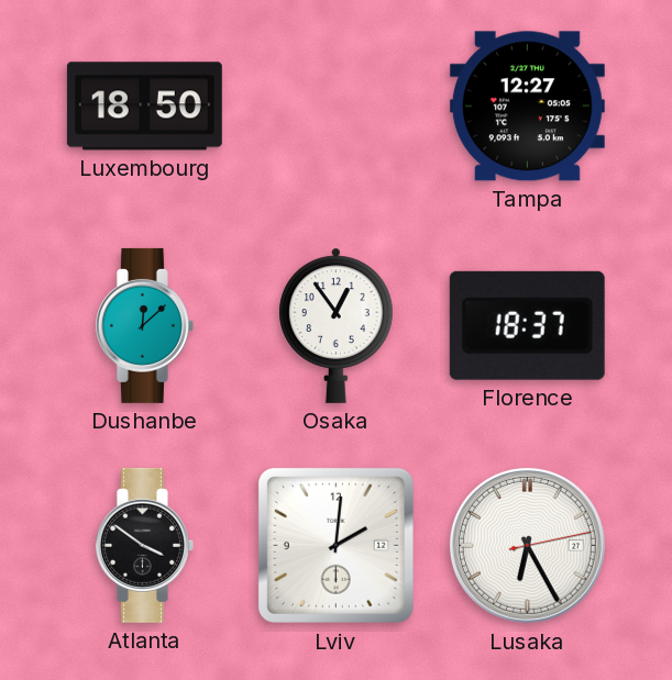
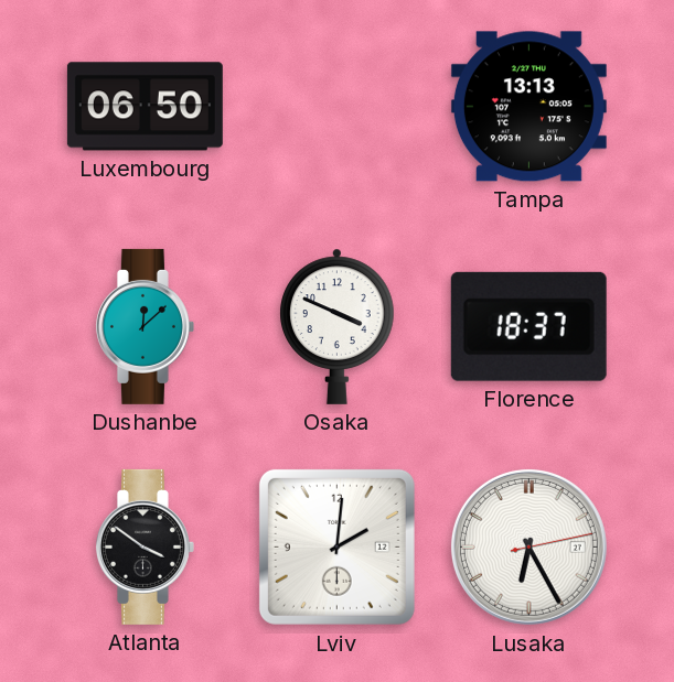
Luxembourg: 18:50 -> 06:50 (145, 107)
Tampa: 12:27 -> 13:13 (528, 107)
Osaka: 12:54 -> 3:49 (338, 326)
